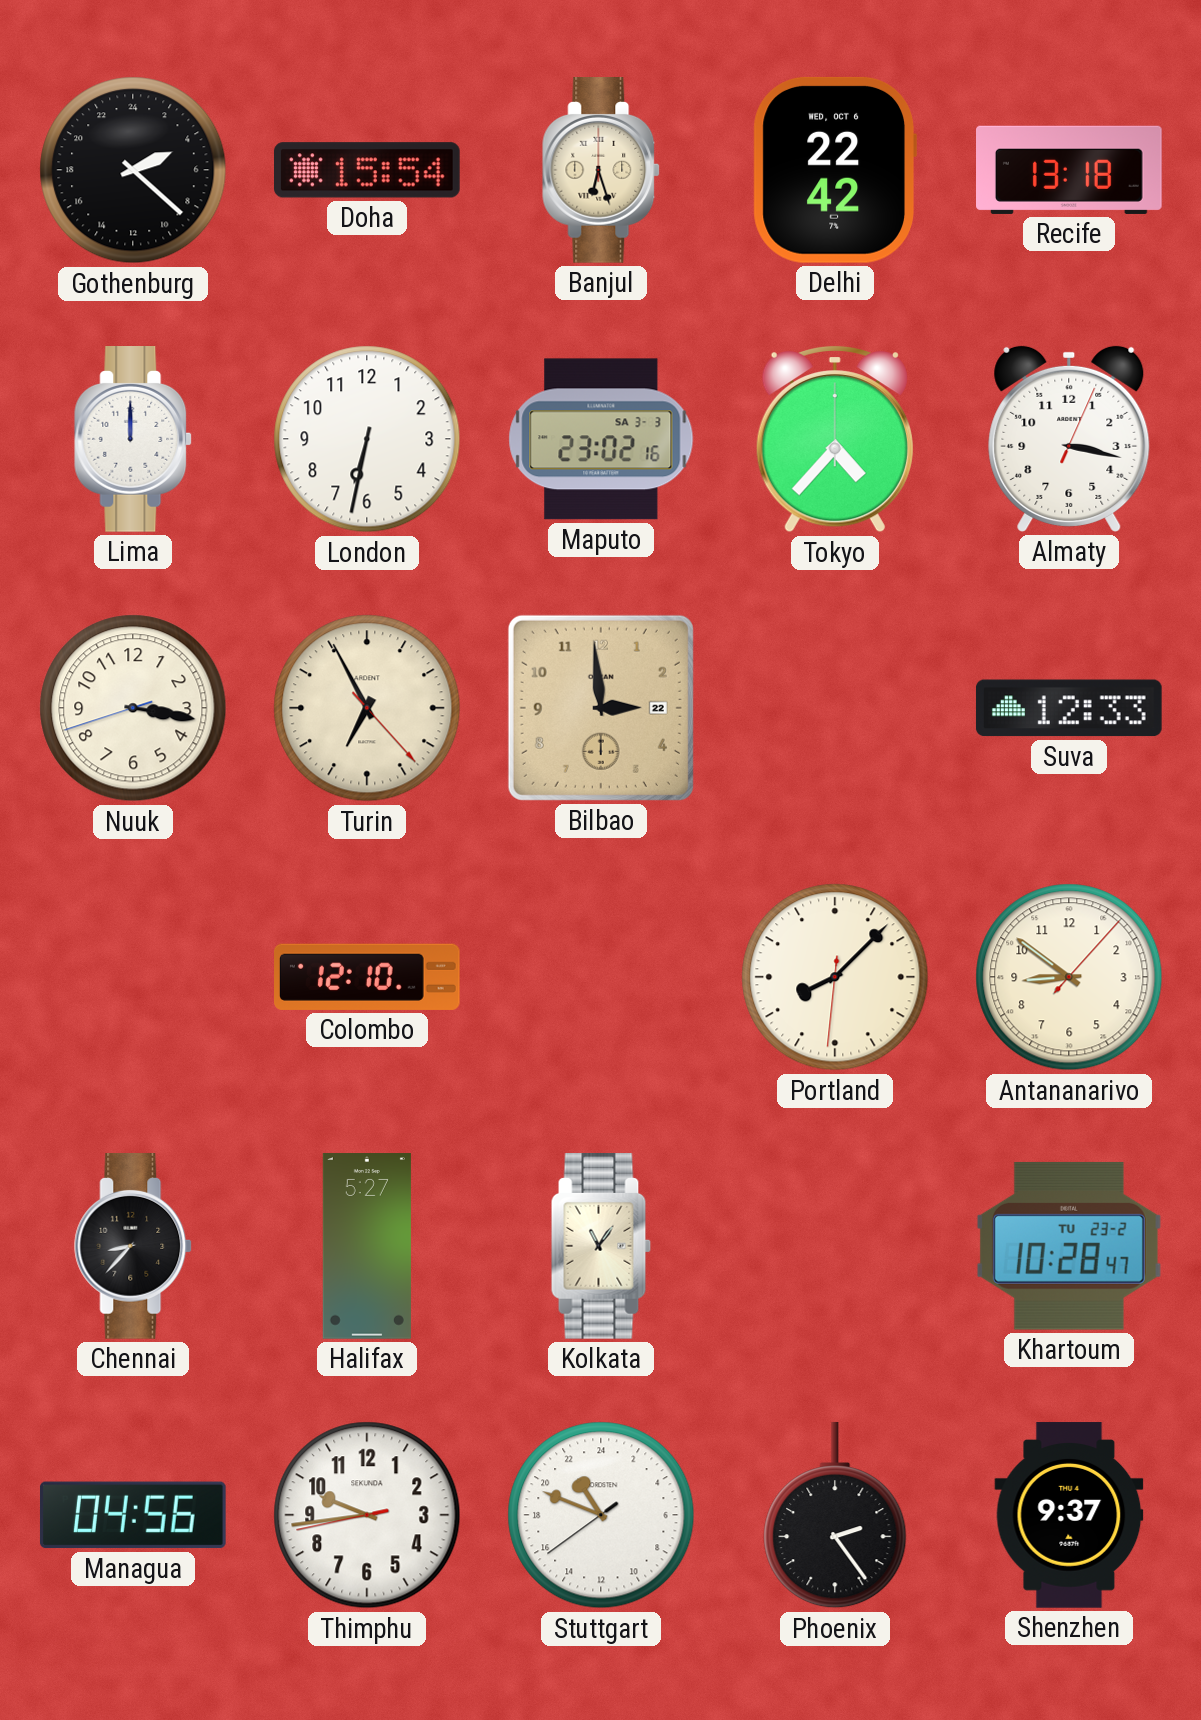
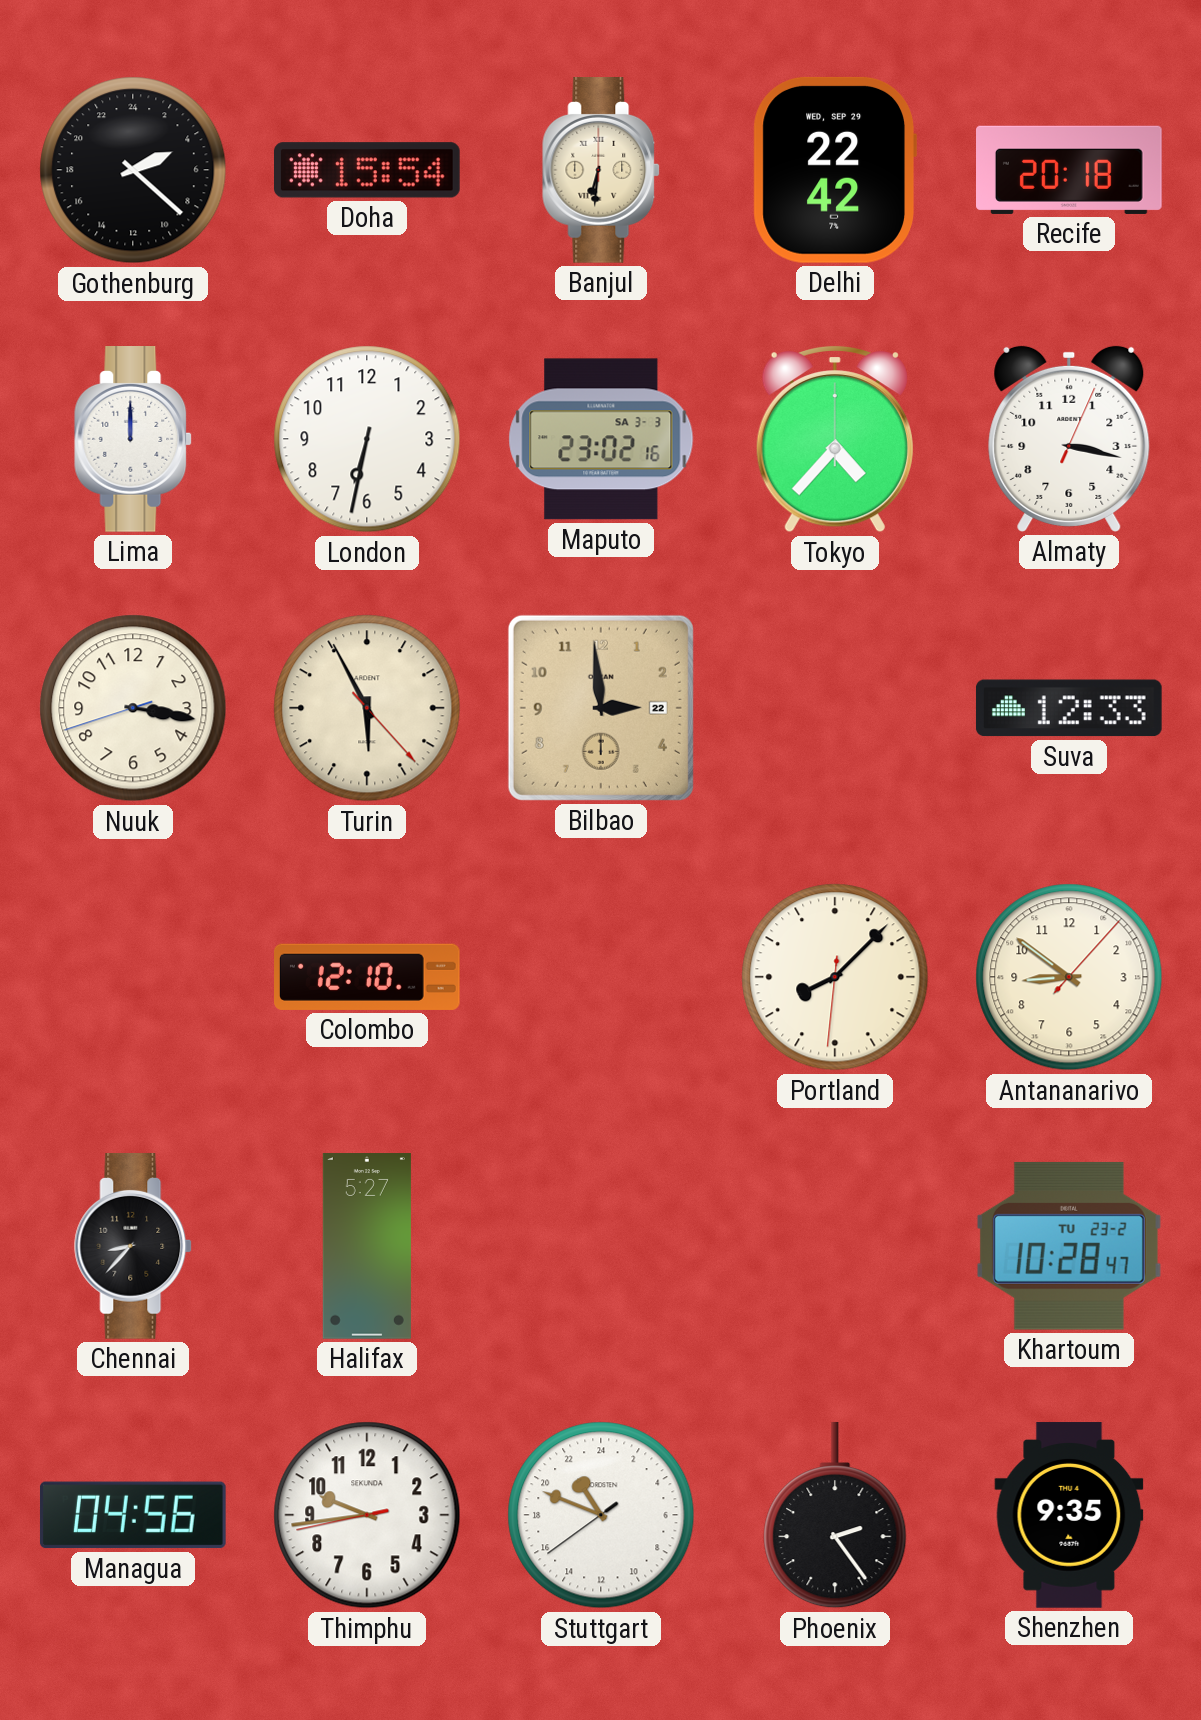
Banjul: 6:27 -> 6:31 (602, 171)
Delhi date: WED, OCT 6 -> WED, SEP 29 (835, 170)
Recife: 13:18 -> 20:18 (1070, 170)
Turin: 6:55 -> 5:55 (367, 708)
Kolkata: 11:06 -> none (601, 1247)
Shenzhen: 9:37 -> 9:35 (1069, 1515)
